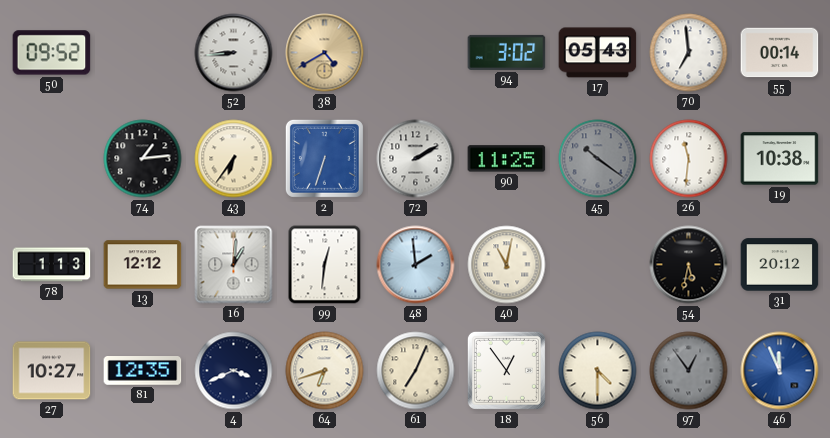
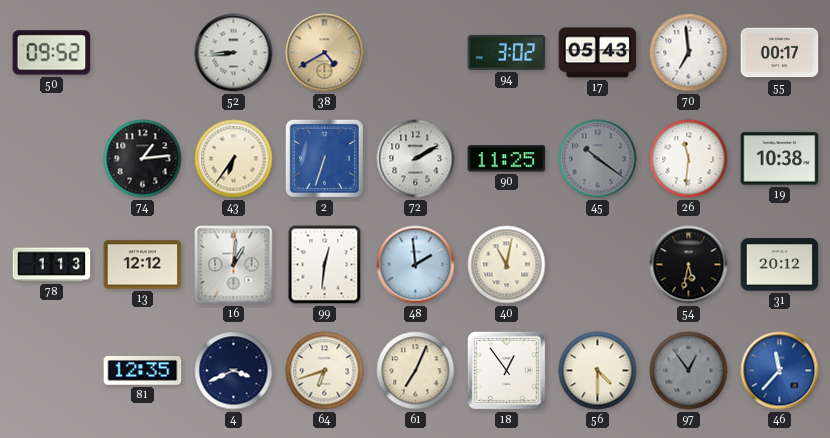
55: 00:14 -> 00:17 (780, 53)
27: 10:27 -> none (52, 371)
46: 11:56 -> 11:37 (780, 371)
